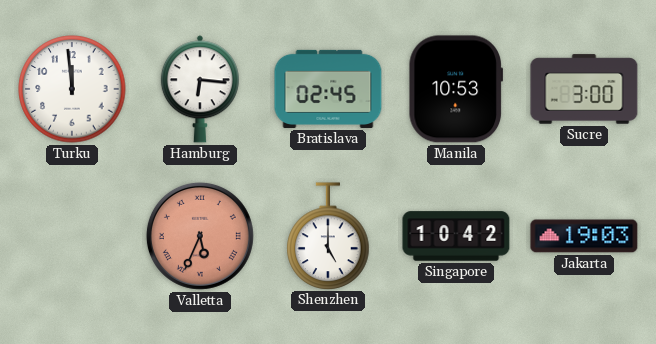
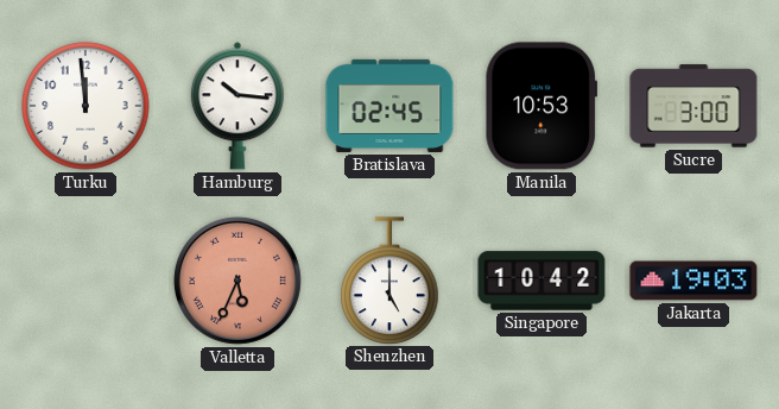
Hamburg: 6:16 -> 10:16 (237, 106)
